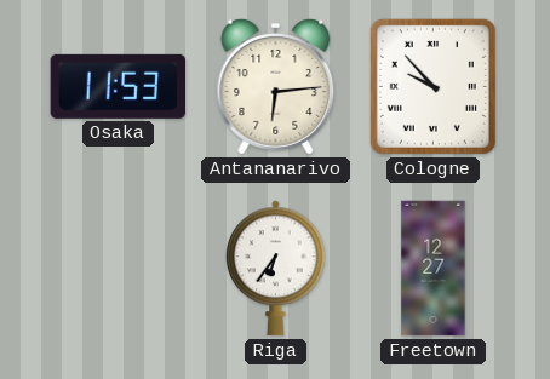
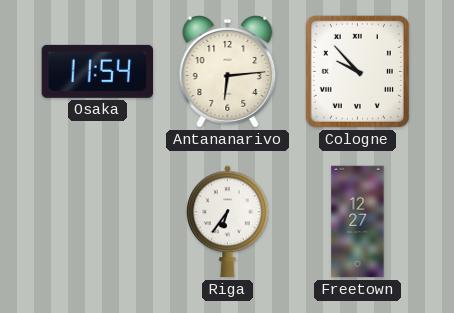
Osaka: 11:53 -> 11:54 (98, 71)
